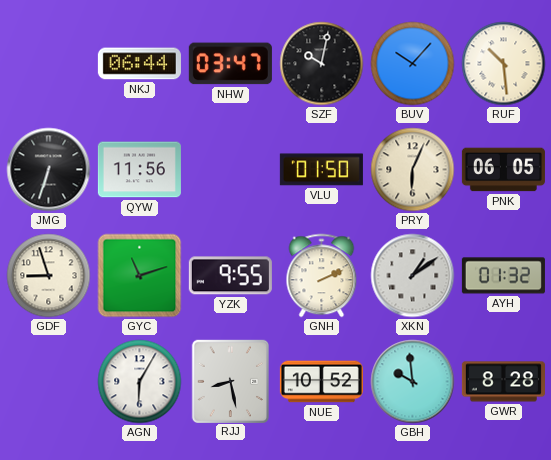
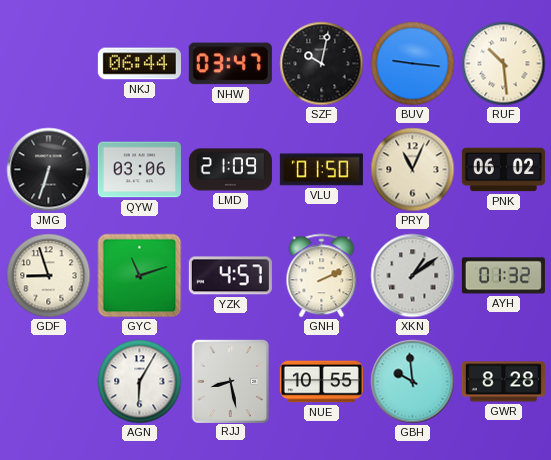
BUV: 10:07 -> 9:16 (413, 64)
QYW: 11:56 -> 03:06 (139, 170)
LMD: none -> 21:09 (230, 170)
PRY: 6:04 -> 11:04 (413, 170)
PNK: 06:05 -> 06:02 (503, 170)
YZK: 9:55 -> 4:57 (230, 276)
NUE: 10:52 -> 10:55 (321, 382)
